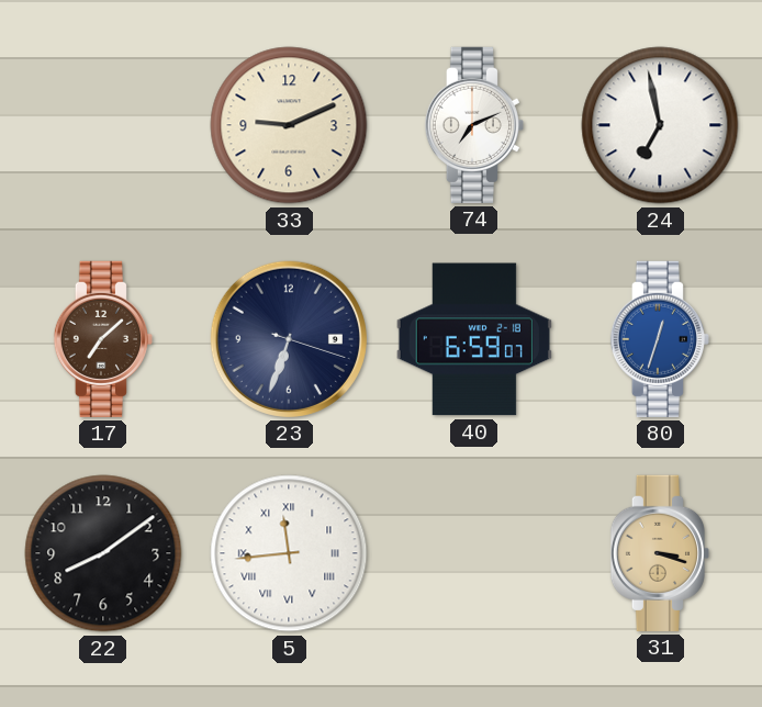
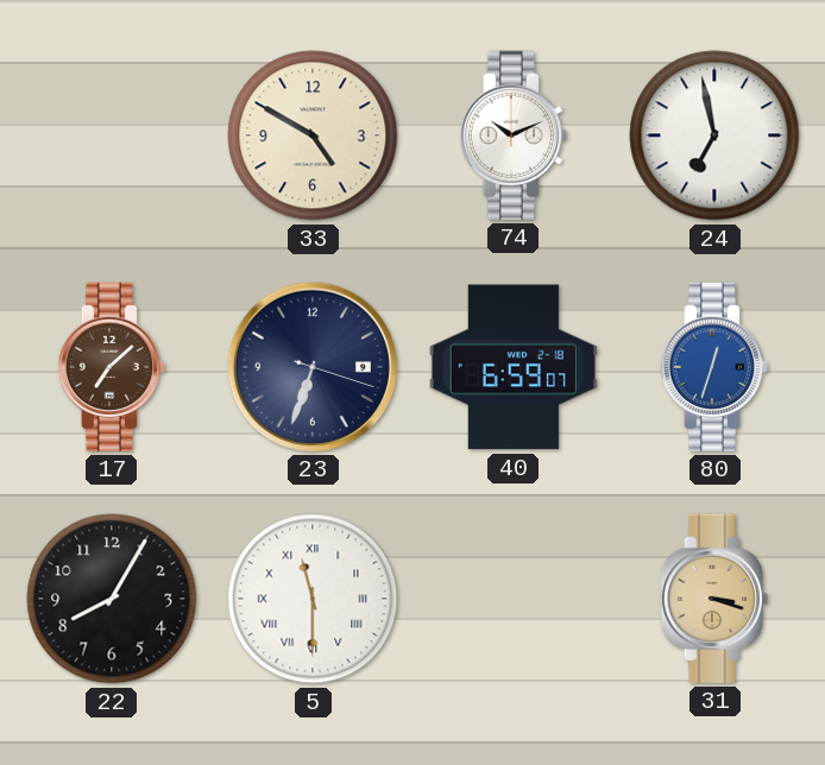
33: 9:11 -> 4:50 (313, 135)
74: 7:11 -> 10:11 (512, 135)
22: 8:09 -> 8:05 (112, 599)
5: 11:44 -> 11:30 (313, 599)
